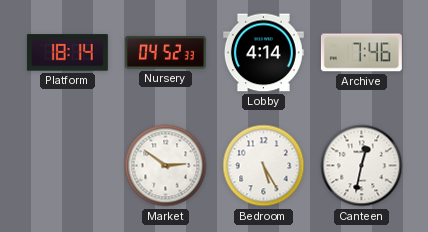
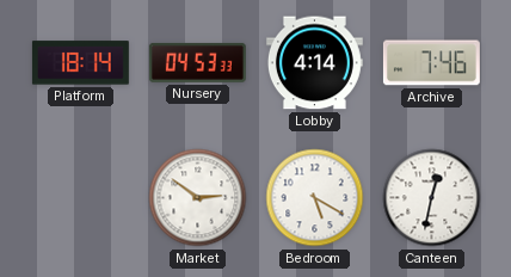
Nursery: 04:52 -> 04:53 (197, 62)
Bedroom: 5:25 -> 5:20 (315, 198)
